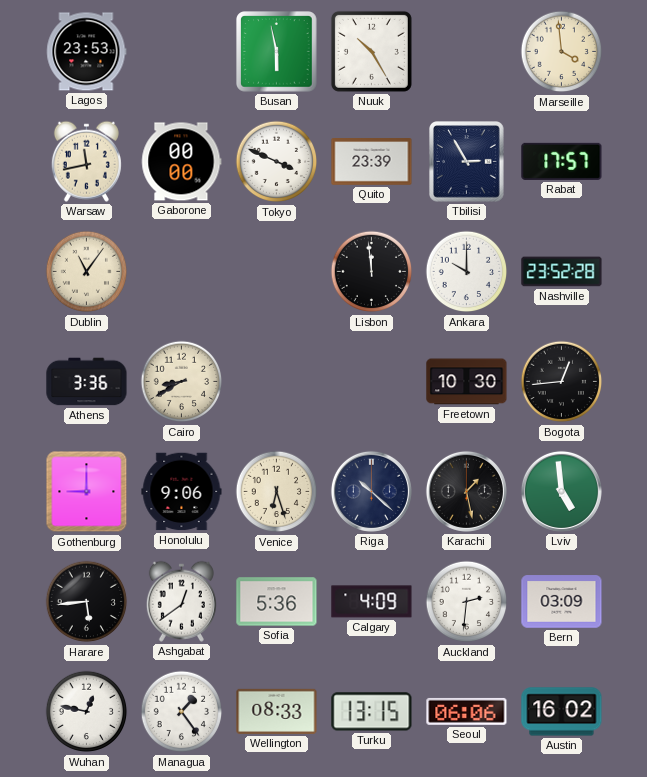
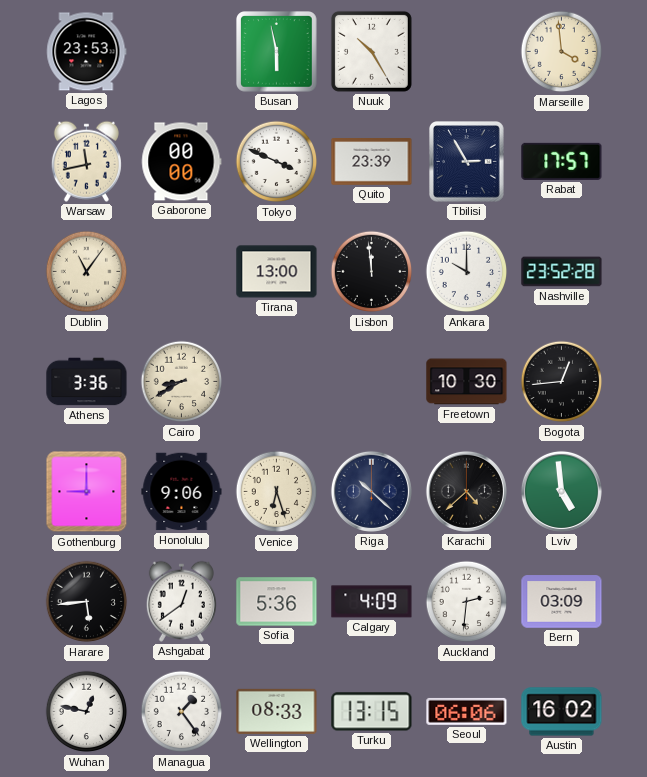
Tirana: none -> 13:00 (277, 272)
Karachi: 1:28 -> 4:38 (466, 491)
